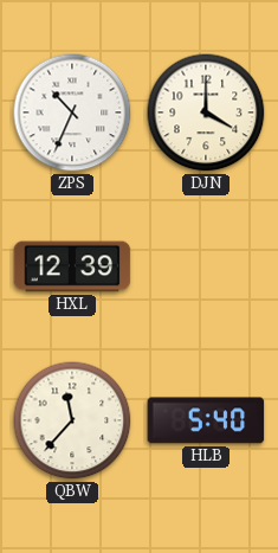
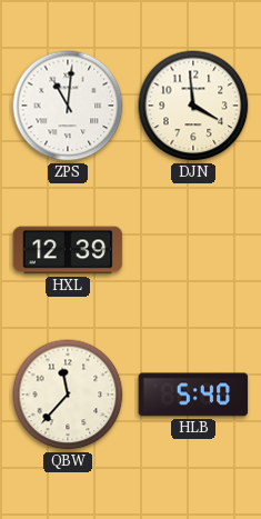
ZPS: 10:34 -> 11:01 (68, 106)
DJN: 4:00 -> 3:59 (193, 106)
